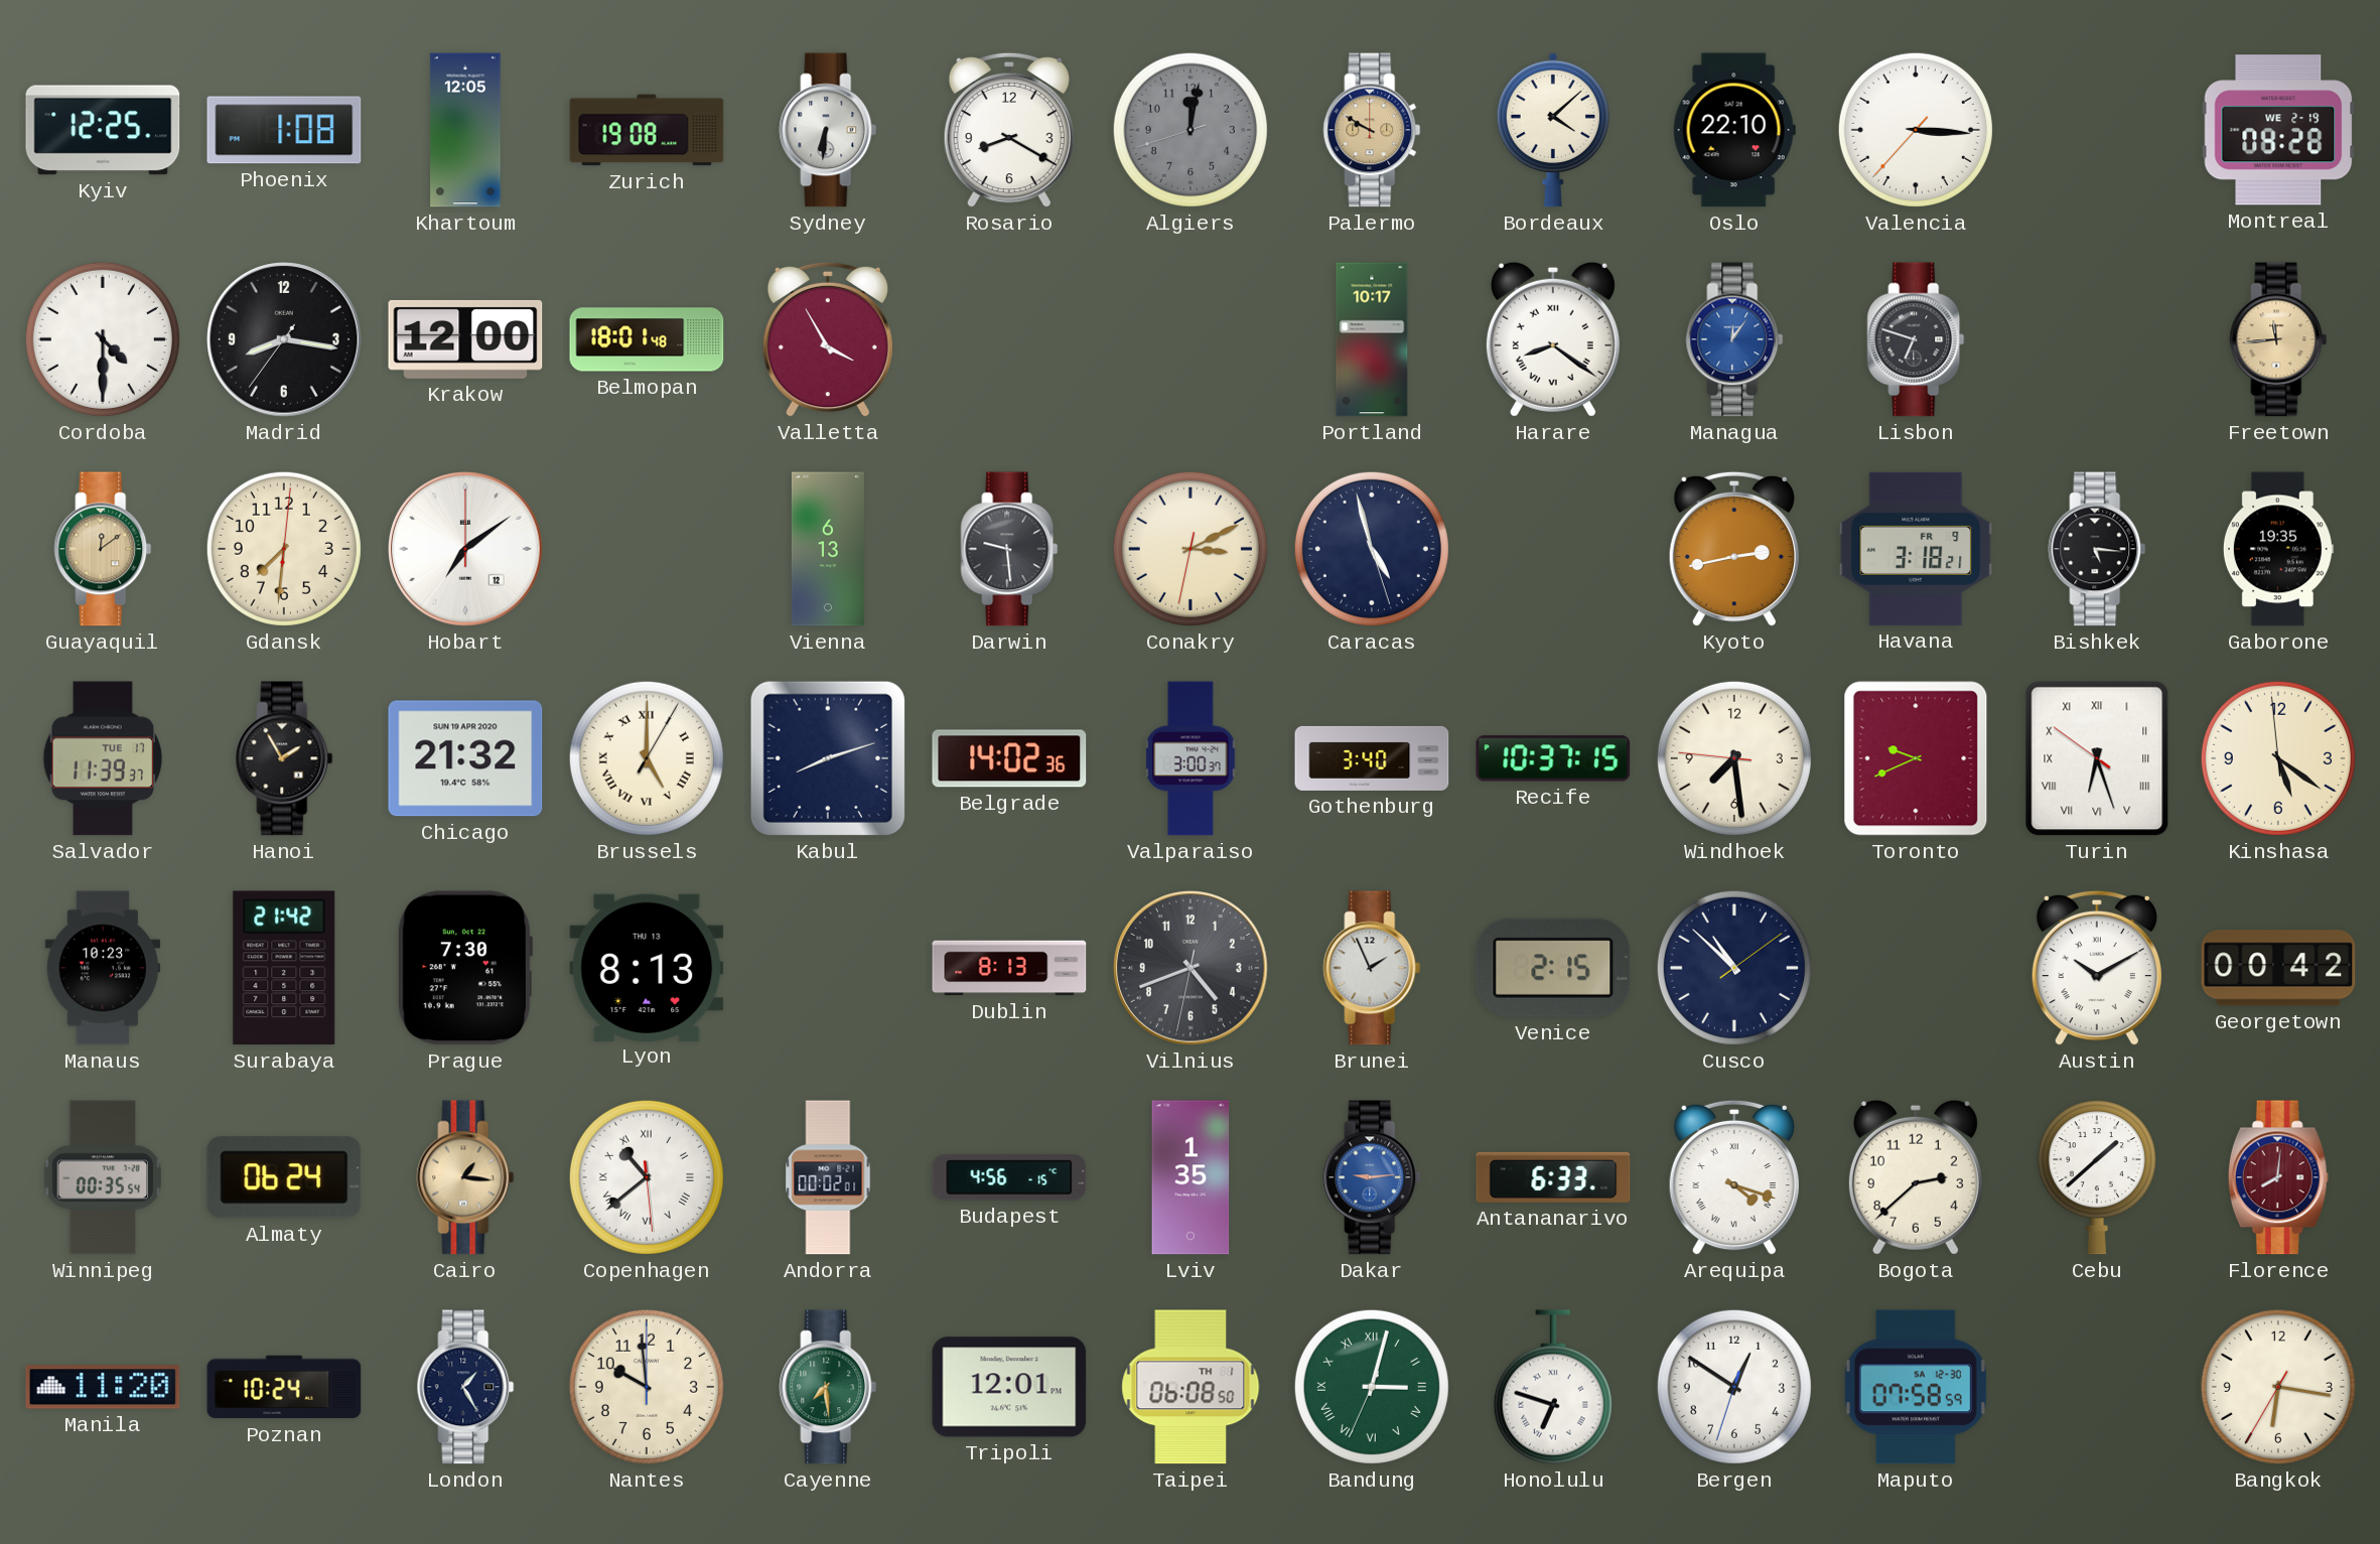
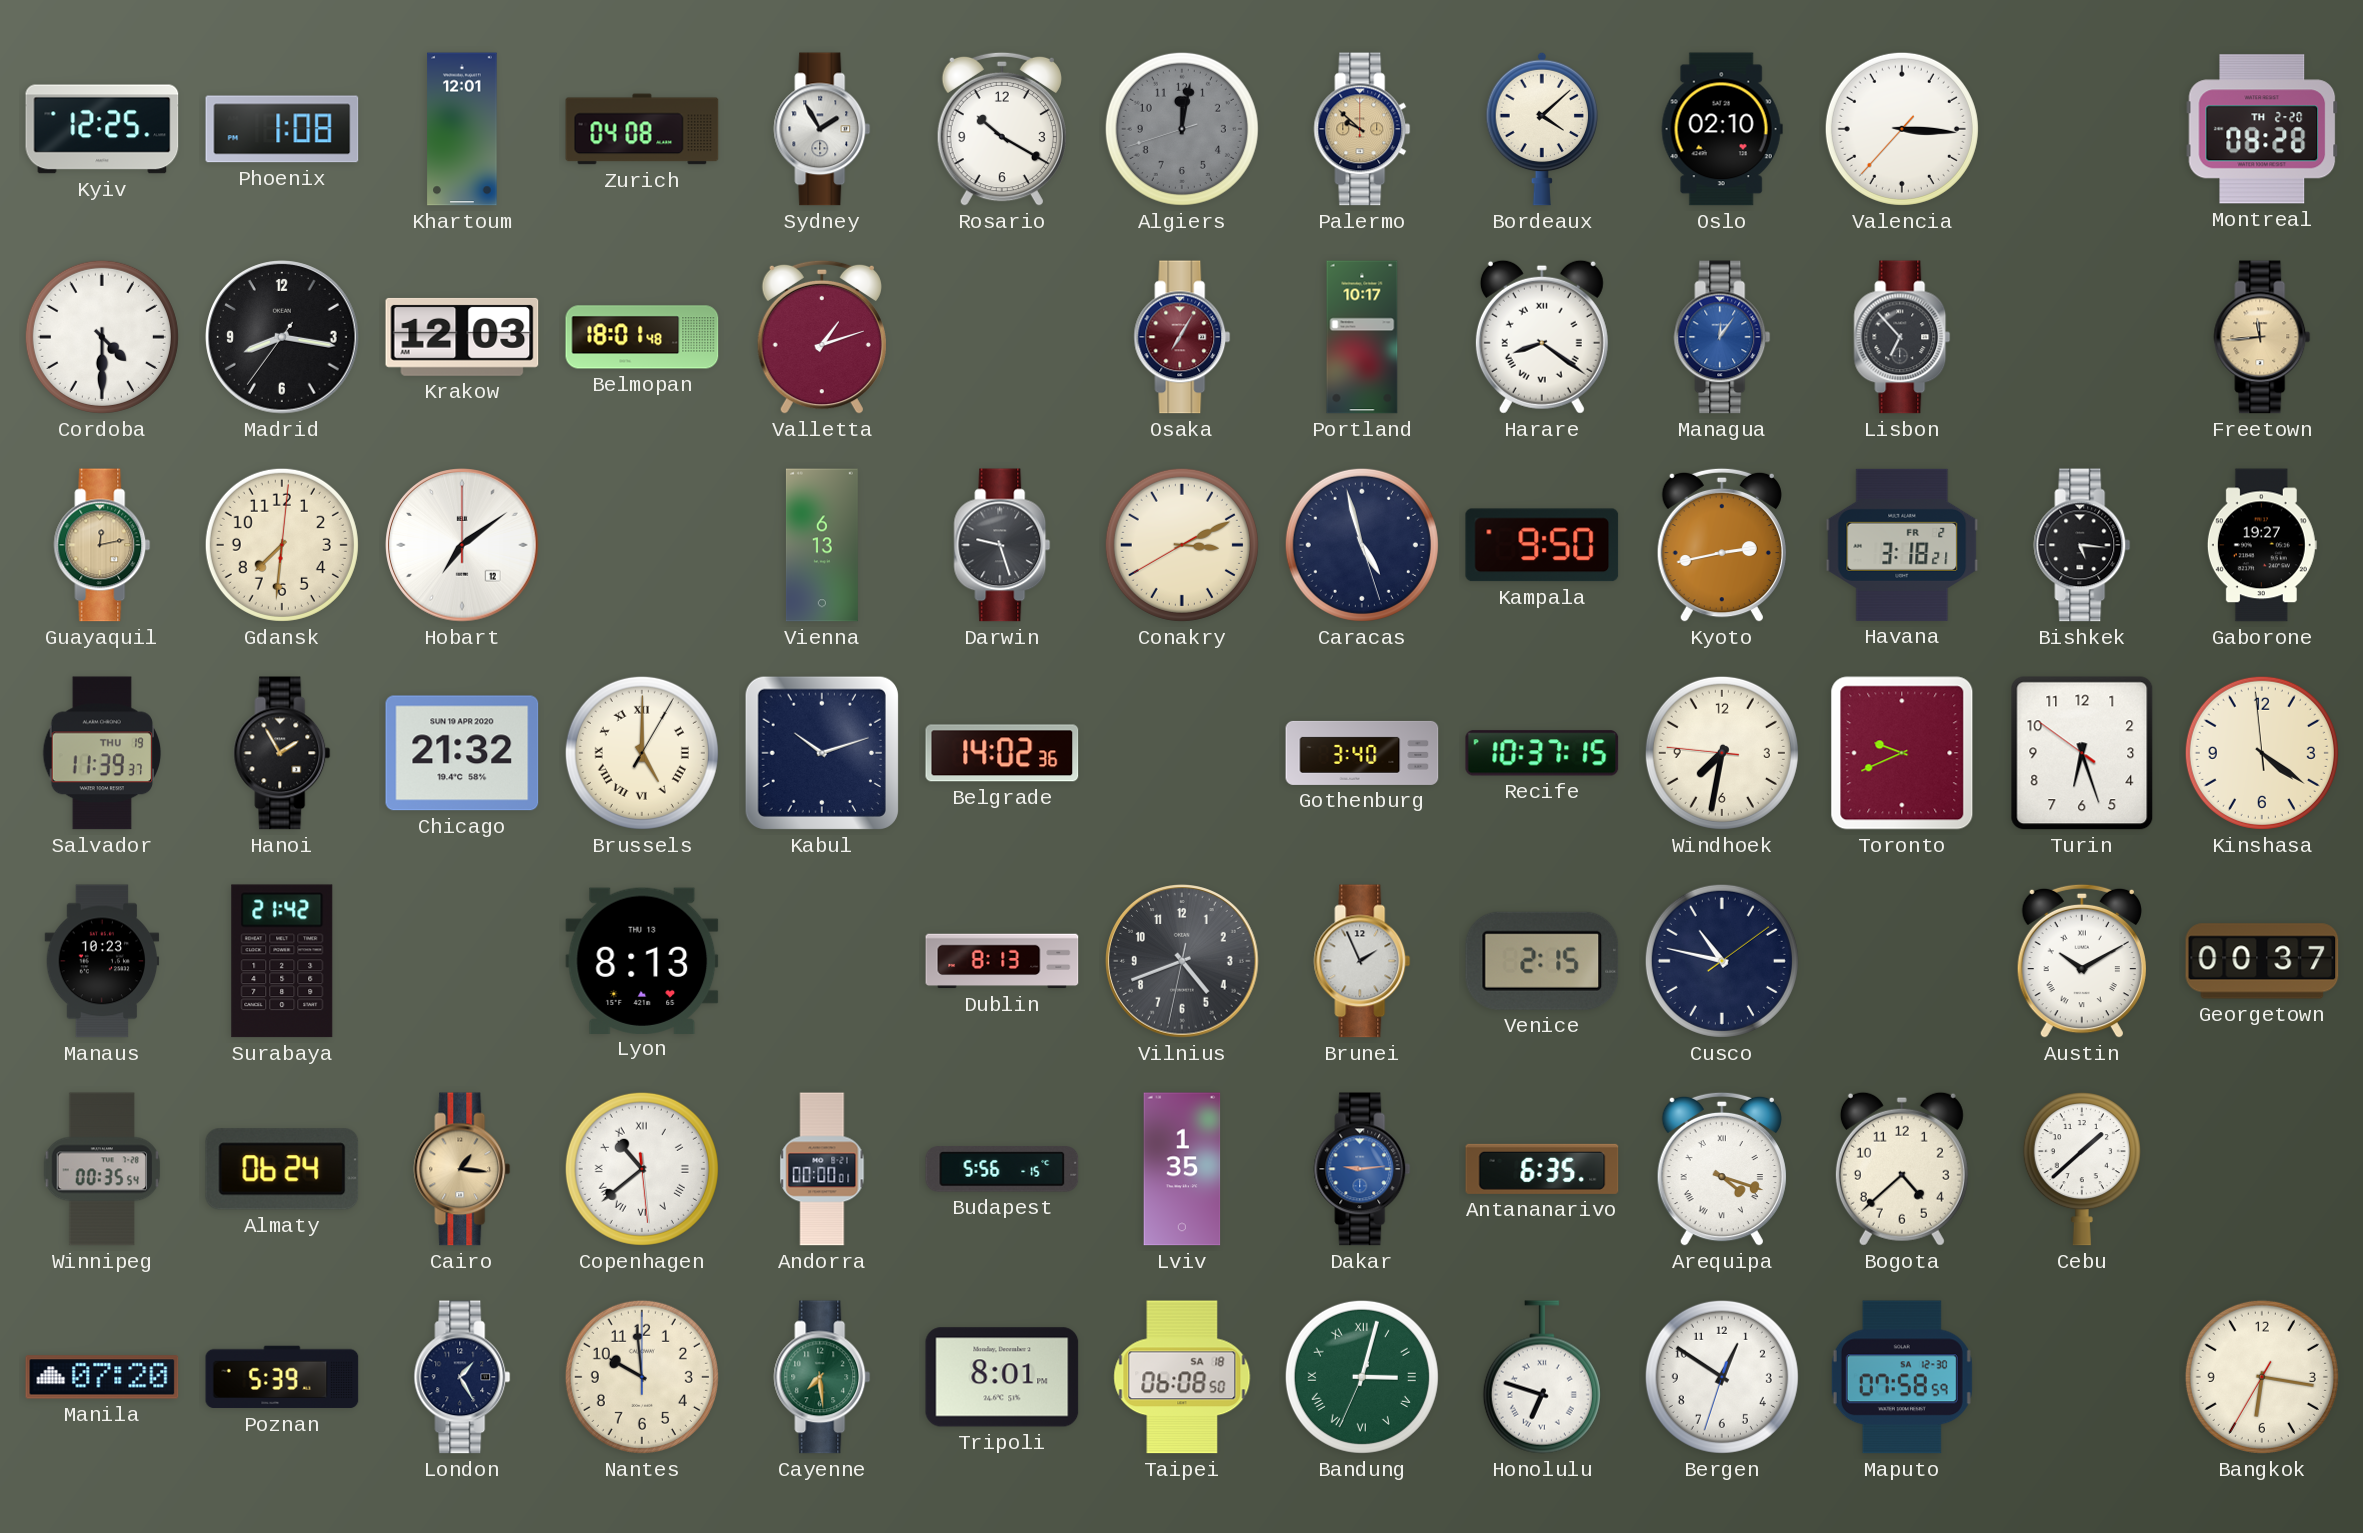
Khartoum: 12:05 -> 12:01 (462, 129)
Zurich: 19:08 -> 04:08 (642, 129)
Sydney: 6:31 -> 1:55 (822, 129)
Rosario: 8:20 -> 10:20 (1002, 129)
Palermo: 9:50 -> 9:52 (1362, 129)
Oslo: 22:10 -> 02:10 (1722, 129)
Montreal date: WE 2-19 -> TH 2-20 (2262, 129)
Krakow: 12:00 -> 12:03 (462, 337)
Valletta: 3:55 -> 1:12 (822, 337)
Osaka: none -> 7:05 (1182, 337)
Lisbon: 6:48 -> 6:53 (1902, 337)
Guayaquil: 12:09 -> 12:13 (102, 545)
Darwin: 9:29 -> 9:27 (1002, 545)
Conakry: 3:10:32 -> 3:10:40 (1182, 545)
Kampala: none -> 9:50 (1542, 545)
Havana date: FR 9 -> FR 2 (1902, 545)
Gaborone: 19:35 -> 19:27 (2262, 545)
Salvador date: TUE 17 -> THU 19 (102, 753)
Kabul: 8:12 -> 10:12 (822, 753)
Valparaiso: 3:00 -> none (1191, 758)
Windhoek: 7:28 -> 7:31 (1722, 753)
Turin numerals: Roman -> Arabic (2082, 753)
Kinshasa: 5:20 -> 4:20 (2262, 753)
Prague: 7:30 -> none (464, 968)
Cusco: 10:52 -> 10:47 (1722, 961)
Georgetown: 00:42 -> 00:37 (2262, 961)
Andorra: 00:02 -> 00:00 (822, 1169)
Budapest: 4:56 -> 5:56 (1002, 1169)
Antananarivo: 6:33 -> 6:35 (1542, 1169)
Bogota: 2:38 -> 4:38 (1902, 1169)
Florence: 8:01 -> none (2278, 1177)
Manila: 11:20 -> 07:20 (102, 1377)
Poznan: 10:24 -> 5:39 (282, 1377)
Tripoli: 12:01 -> 8:01 (1002, 1377)
Taipei date: TH 1 -> SA 18 (1182, 1377)
